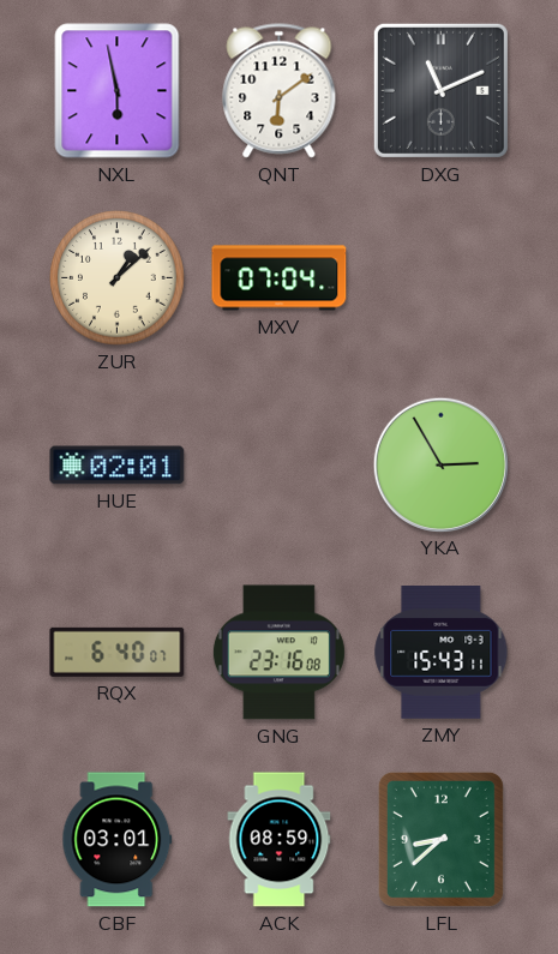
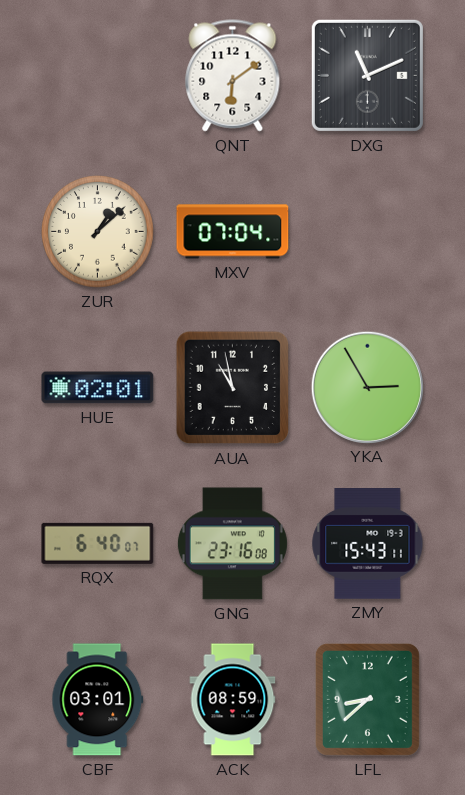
NXL: 5:58 -> none (118, 91)
AUA: none -> 10:58 (233, 388)
